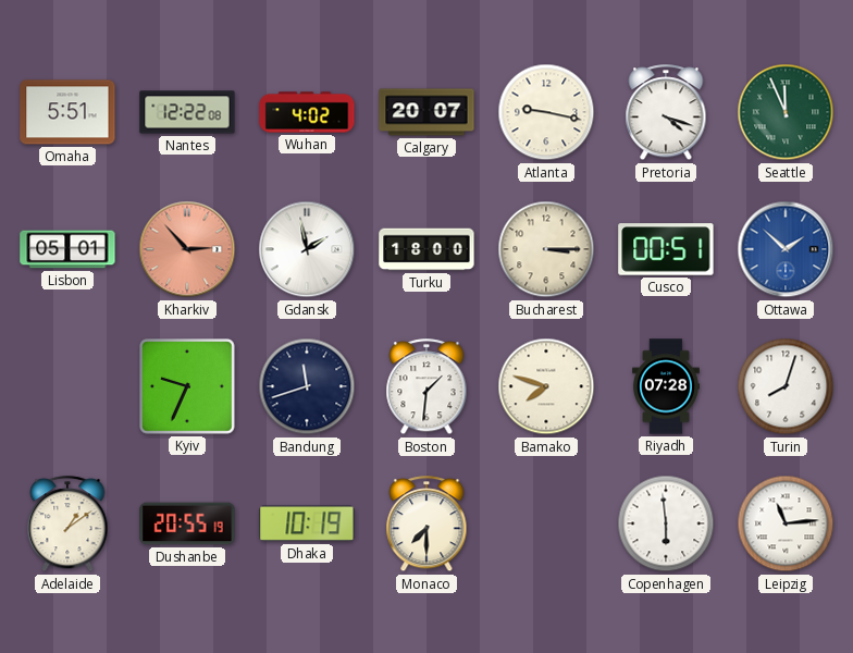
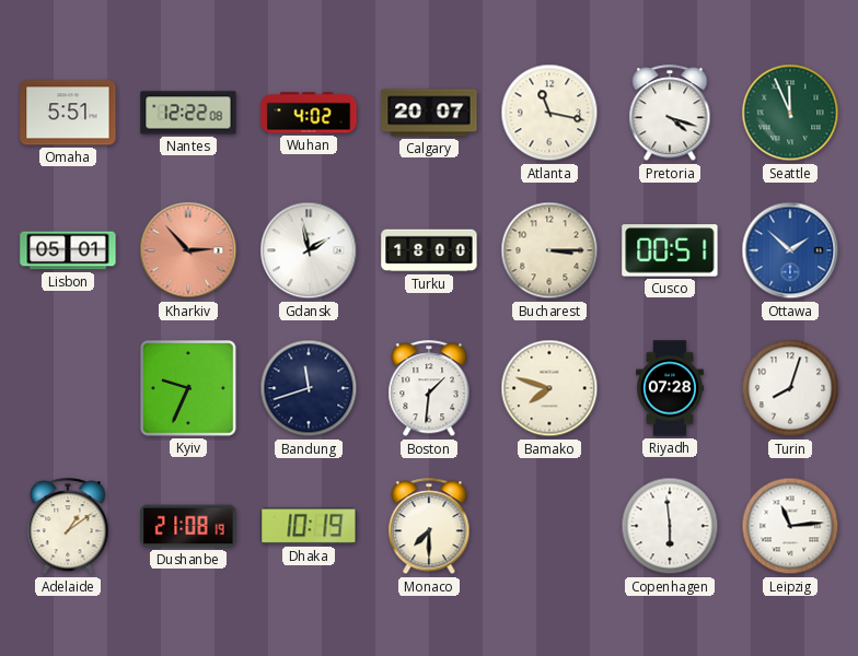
Atlanta: 9:17 -> 11:17 (549, 113)
Dushanbe: 20:55 -> 21:08 (188, 526)
